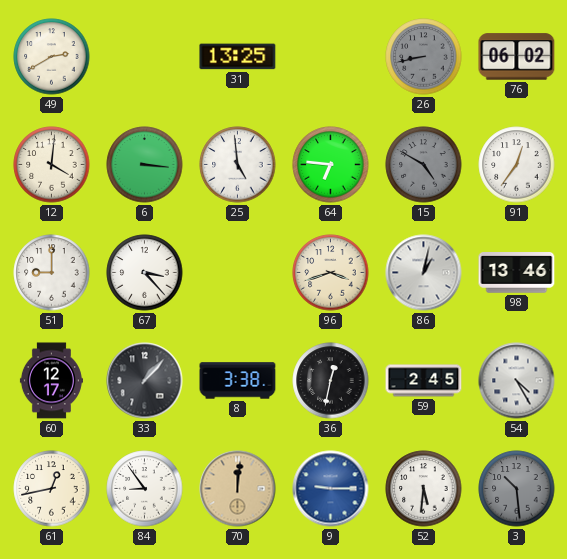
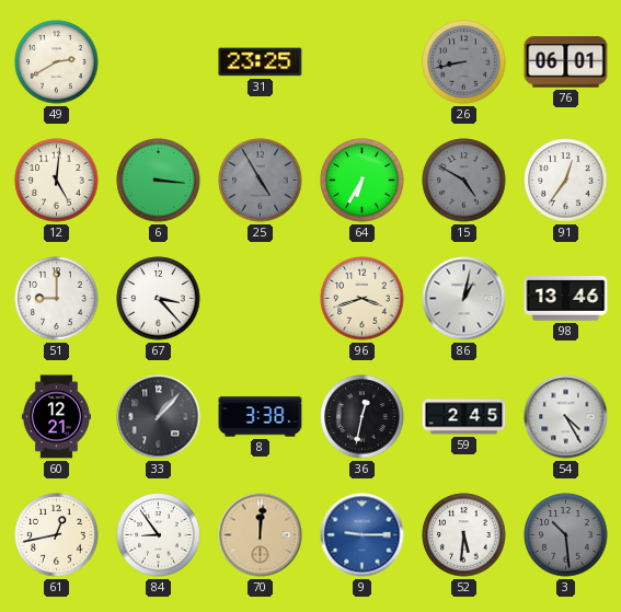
31: 13:25 -> 23:25 (261, 62)
76: 06:02 -> 06:01 (566, 62)
12: 4:01 -> 5:01 (57, 181)
25: 4:59 -> 4:55 (261, 181)
25 dial: white -> grey (261, 181)
64: 6:46 -> 6:35 (363, 181)
60: 12:17 -> 12:21 (56, 417)
